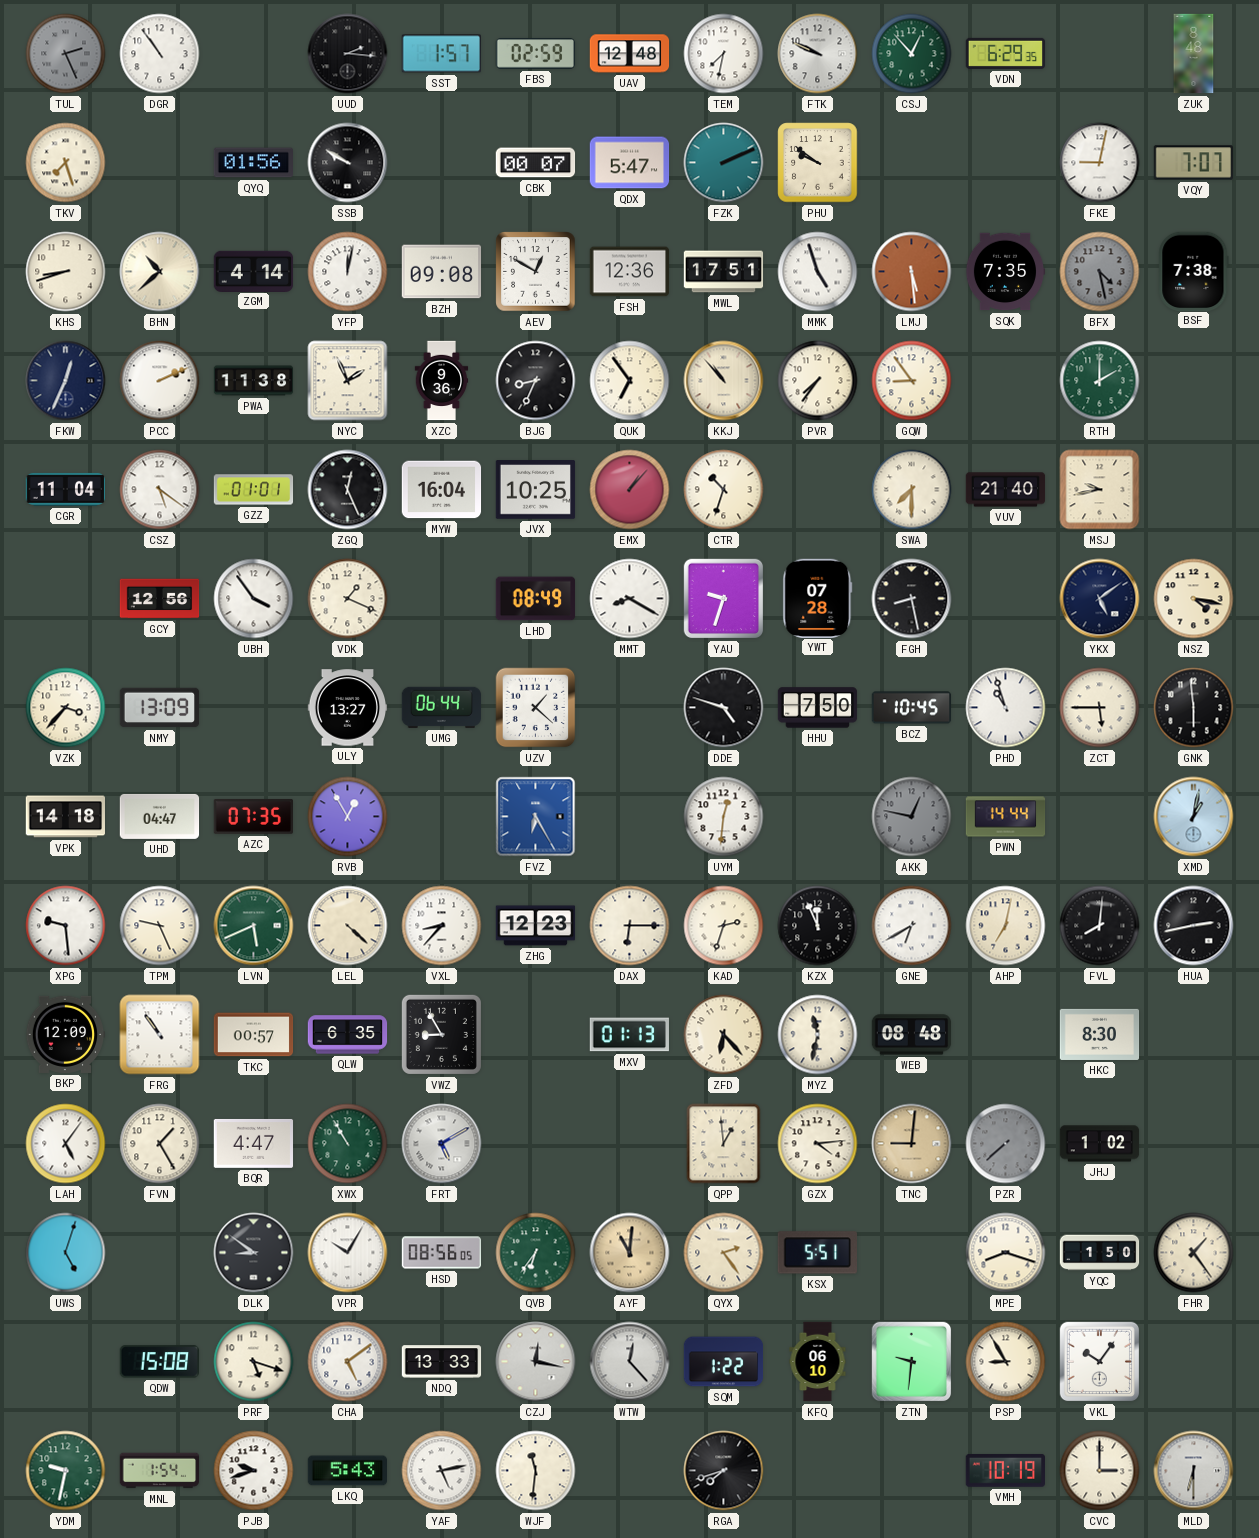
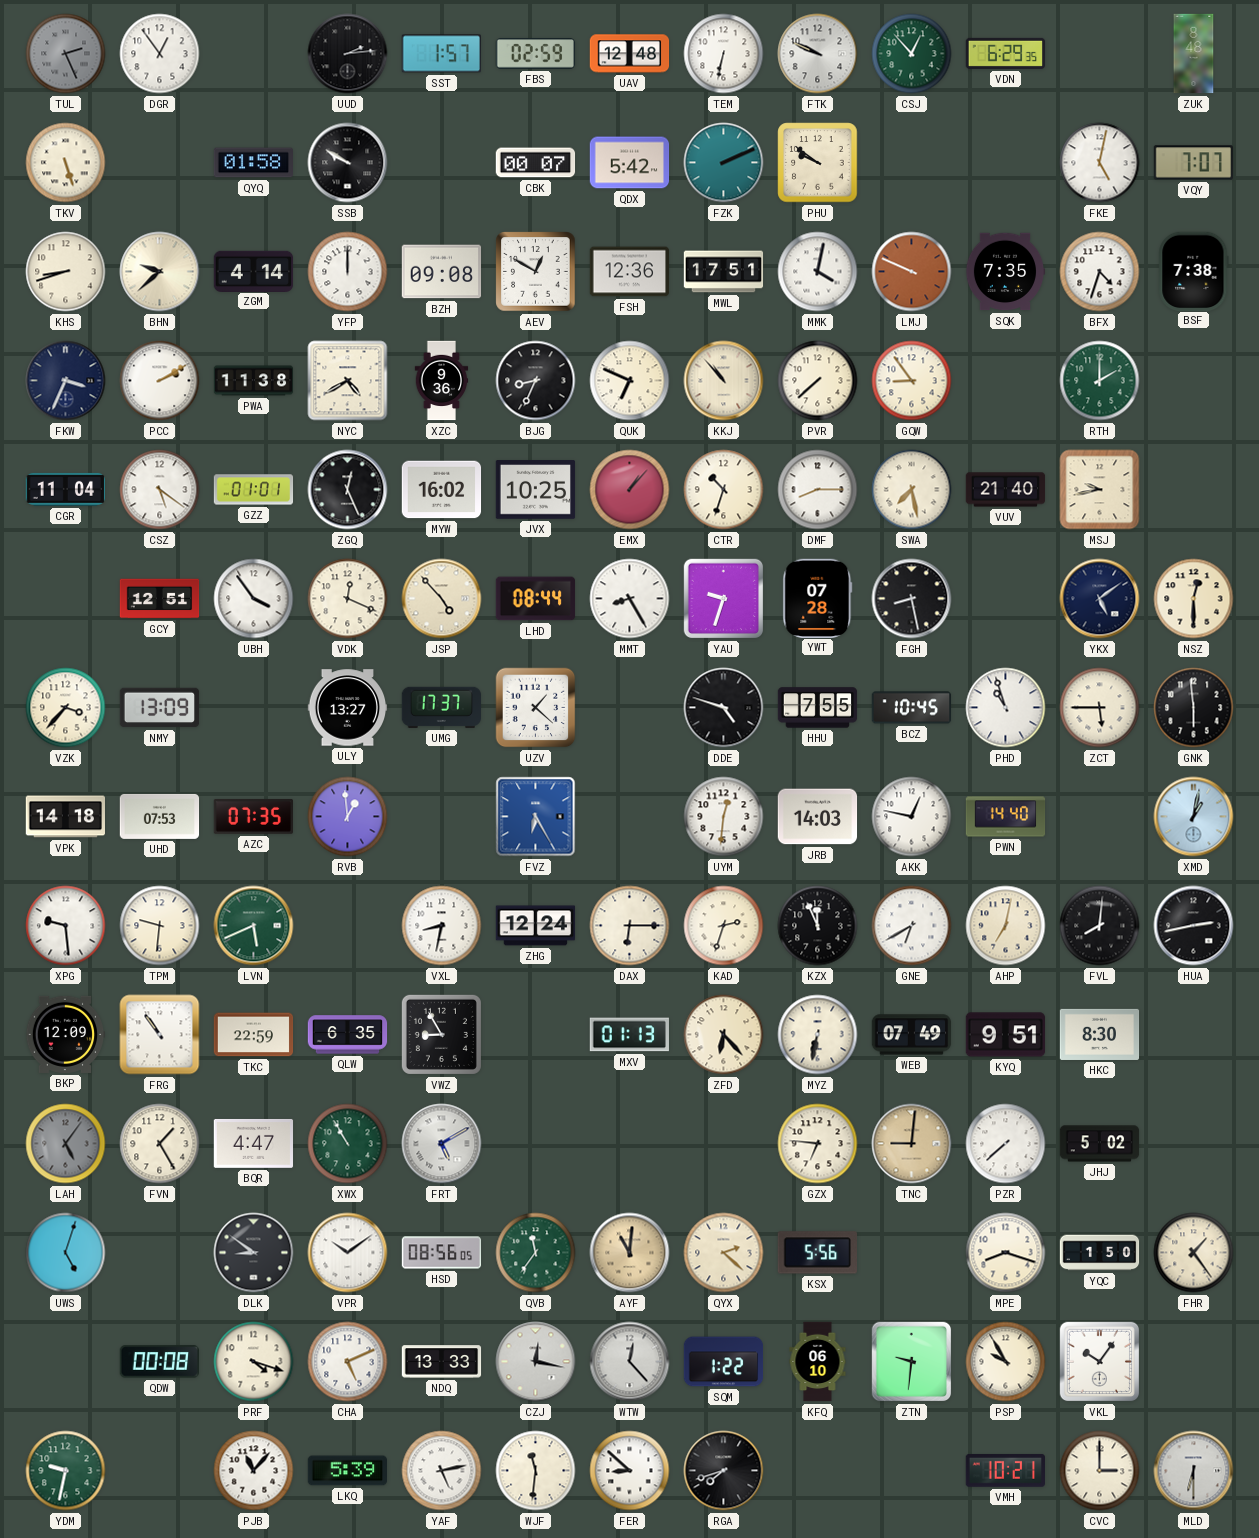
DGR: 10:54 -> 12:54 (160, 54)
UUD: 2:16 -> 2:14 (348, 54)
TEM: 7:32 -> 6:32 (724, 54)
TKV: 7:27 -> 5:27 (66, 163)
QYQ: 01:56 -> 01:58 (253, 163)
QDX: 5:47 -> 5:42 (630, 163)
FKE: 9:02 -> 5:02 (1100, 163)
BHN: 10:38 -> 9:38 (160, 272)
YFP: 12:02 -> 12:00 (348, 272)
MMK: 4:57 -> 4:02 (818, 272)
LMJ: 5:29 -> 9:49 (912, 272)
BFX: 4:28 -> 4:33 (1100, 272)
BFX dial: grey -> white (1100, 272)
FKW: 12:34 -> 3:34 (66, 381)
PCC: 2:11 -> 2:10 (160, 381)
NYC: 1:56 -> 4:40 (348, 381)
QUK: 6:54 -> 6:49 (630, 381)
PVR: 7:36 -> 7:38 (818, 381)
MYW: 16:04 -> 16:02 (442, 490)
DMF: none -> 8:15 (818, 490)
SWA: 7:30 -> 7:28 (912, 490)
GCY: 12:56 -> 12:51 (160, 599)
VDK: 1:19 -> 12:19 (348, 599)
JSP: none -> 4:53 (442, 599)
LHD: 08:49 -> 08:44 (536, 599)
MMT: 8:20 -> 8:25 (630, 599)
NSZ: 4:17 -> 12:30 (1194, 599)
UMG: 06:44 -> 17:37 (442, 707)
HHU: 7:50 -> 7:55 (818, 708)
UHD: 04:47 -> 07:53 (160, 816)
RVB: 12:55 -> 12:59 (348, 817)
JRB: none -> 14:03 (818, 817)
AKK dial: grey -> white (912, 817)
PWN: 14:44 -> 14:40 (1006, 817)
TPM: 9:26 -> 9:31 (160, 926)
LEL: 4:22 -> none (348, 926)
VXL: 8:37 -> 8:32 (442, 926)
ZHG: 12:23 -> 12:24 (536, 926)
TKC: 00:57 -> 22:59 (254, 1035)
MYZ: 11:32 -> 6:32 (818, 1035)
WEB: 08:48 -> 07:49 (912, 1035)
KYQ: none -> 9:51 (1006, 1035)
LAH dial: white -> grey (66, 1144)
QPP: 12:59 -> none (724, 1144)
GZX: 4:14 -> 6:46 (818, 1144)
PZR dial: grey -> white (1006, 1144)
JHJ: 1:02 -> 5:02 (1100, 1144)
VPR: 10:05 -> 10:09 (348, 1253)
QVB: 6:36 -> 11:36 (536, 1253)
QYX: 2:24 -> 2:22 (724, 1253)
KSX: 5:51 -> 5:56 (817, 1253)
QDW: 15:08 -> 00:08 (159, 1362)
PRF: 5:18 -> 4:18 (254, 1362)
CHA: 5:09 -> 5:11 (348, 1362)
PSP: 8:55 -> 9:55 (1006, 1362)
MNL: 1:54 -> none (160, 1471)
PJB: 9:42 -> 11:07 (254, 1471)
LKQ: 5:43 -> 5:39 (348, 1471)
FER: none -> 8:52 (630, 1471)
VMH: 10:19 -> 10:21 (1005, 1471)
